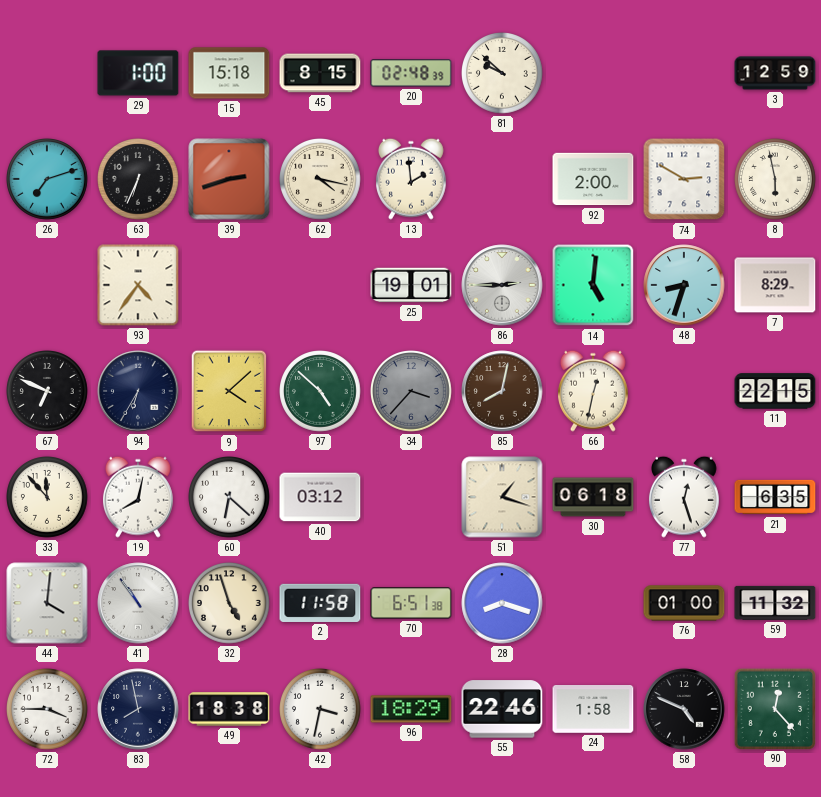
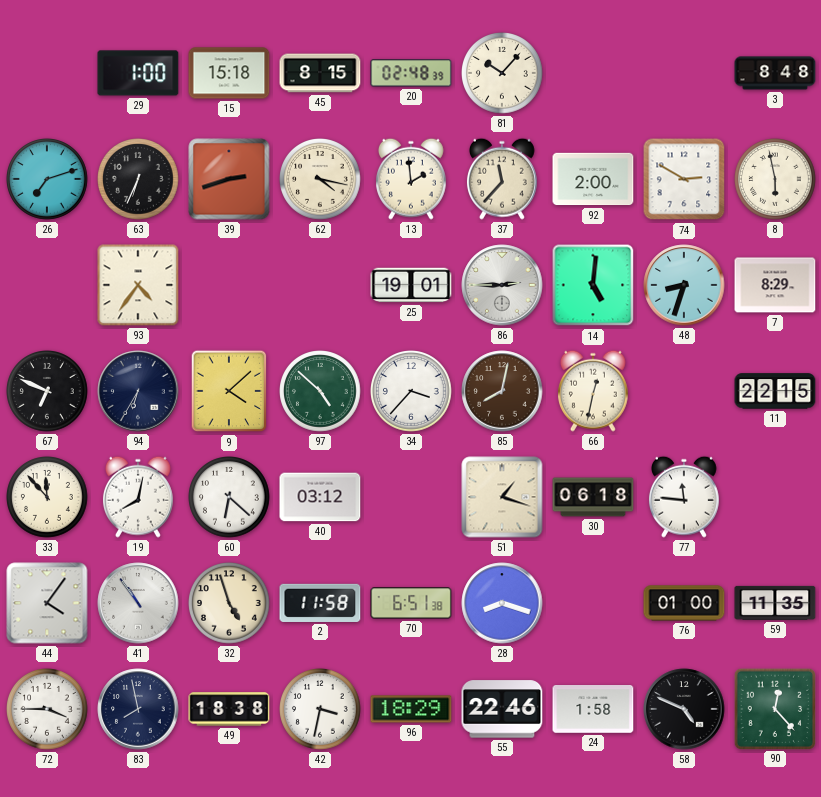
81: 9:52 -> 10:07 (503, 74)
3: 12:59 -> 8:48 (775, 73)
37: none -> 11:37 (502, 179)
34 dial: grey -> white (412, 392)
77: 12:27 -> 11:46 (684, 497)
21: 6:35 -> none (775, 497)
44: 4:01 -> 4:06 (47, 603)
59: 11:32 -> 11:35 (775, 603)
